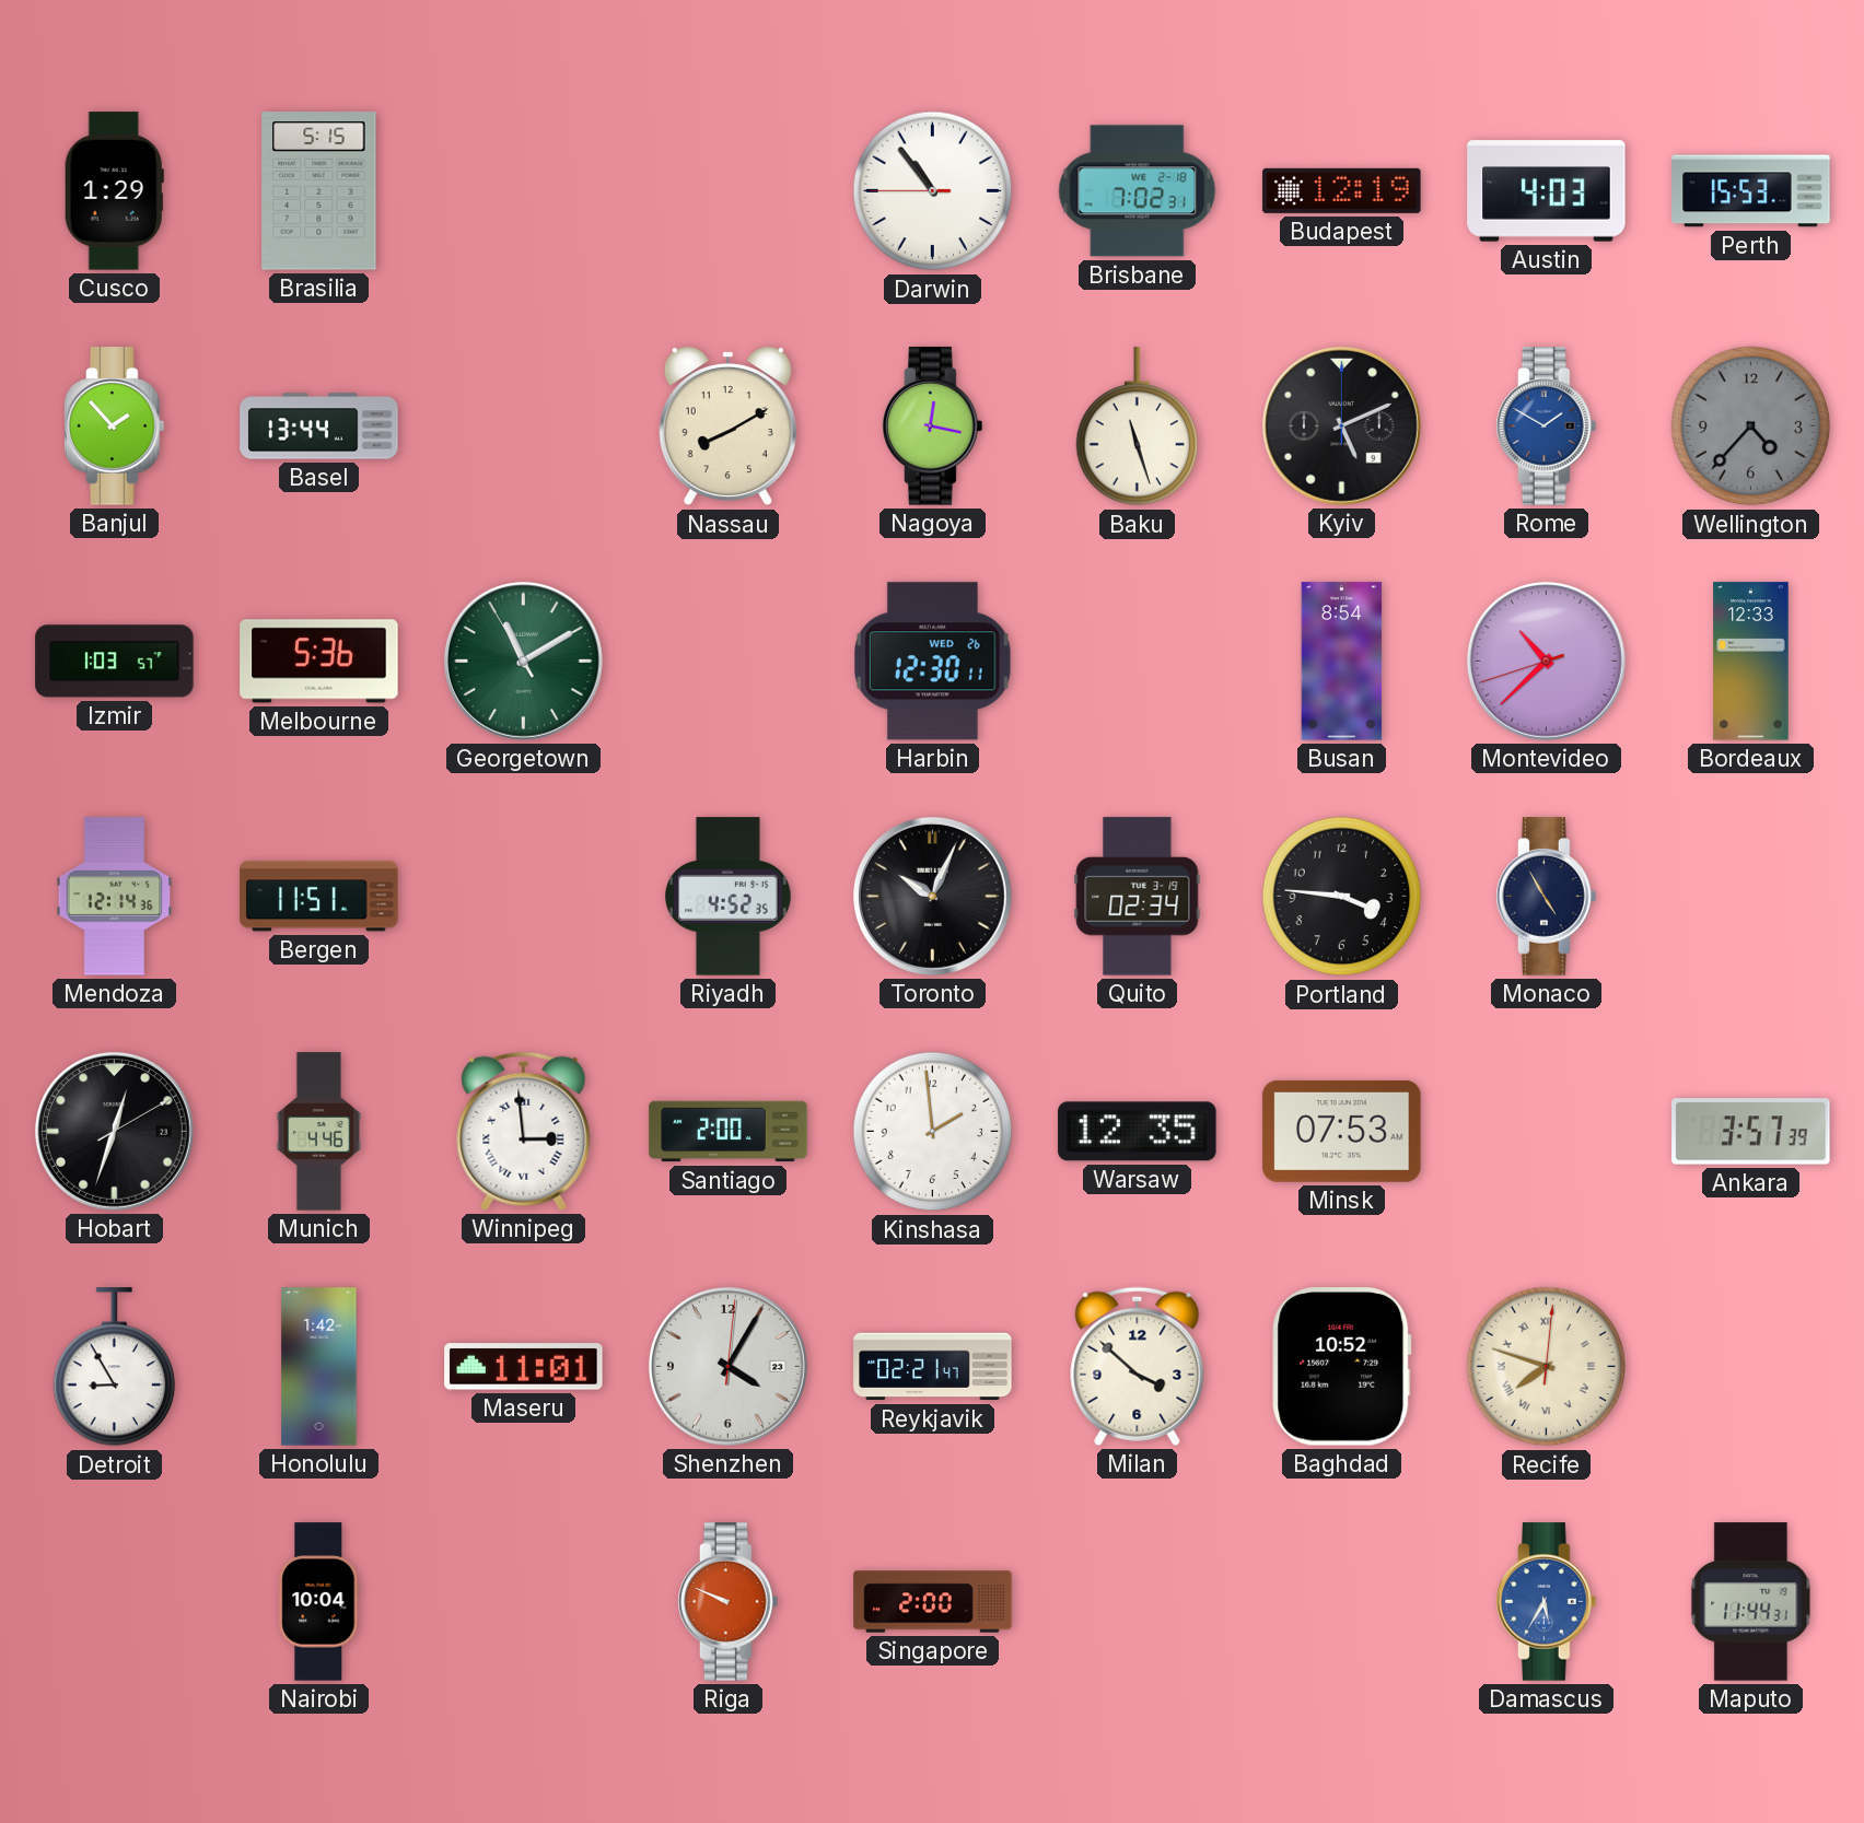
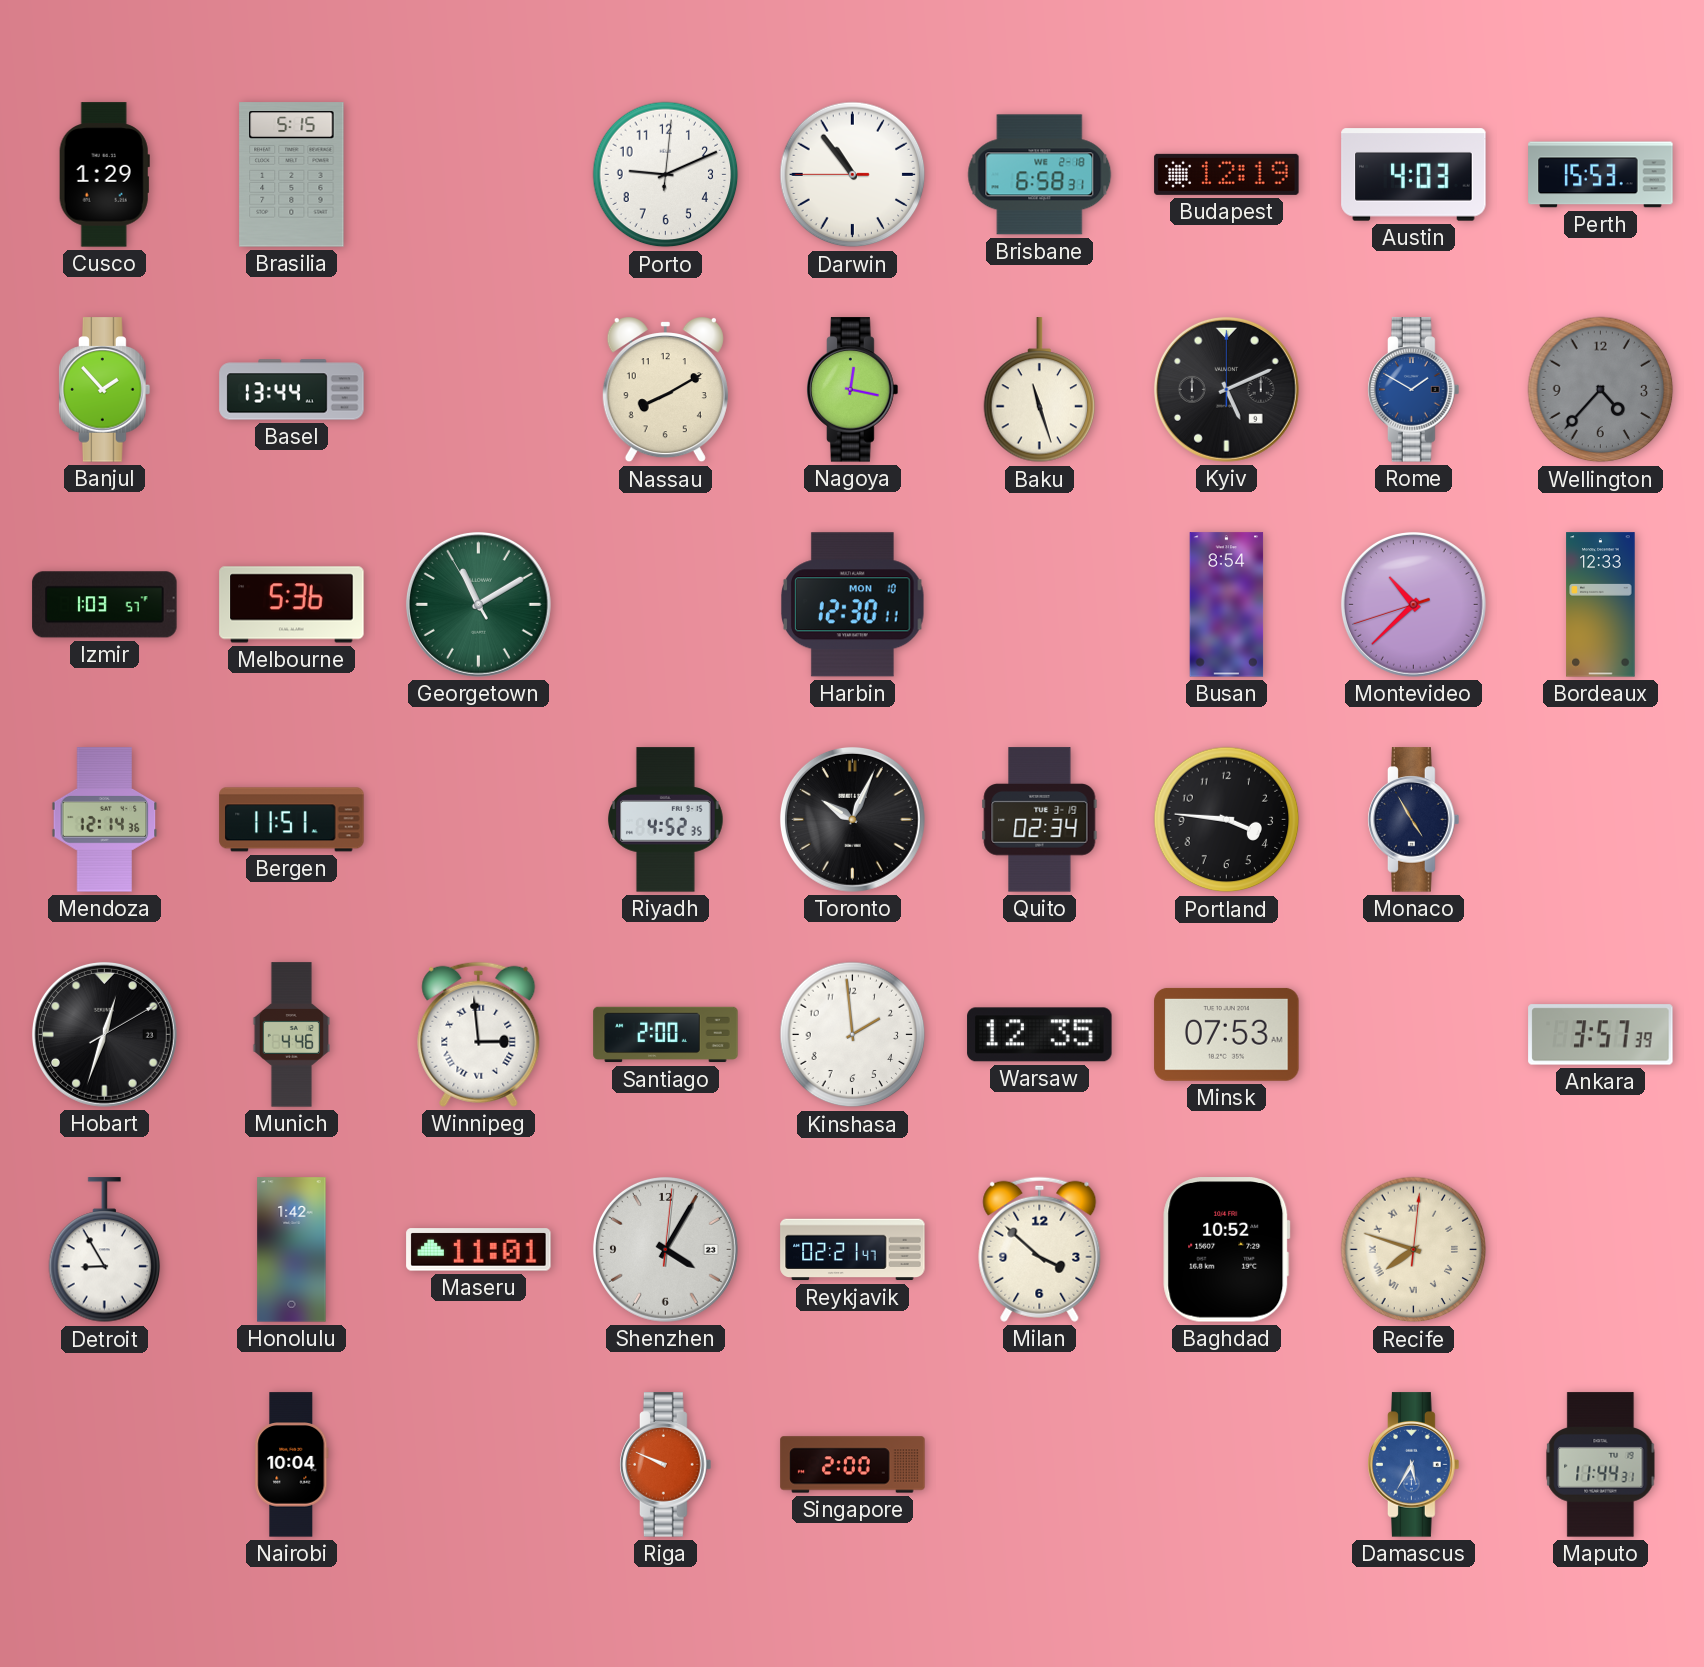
Porto: none -> 9:11 (666, 175)
Brisbane: 7:02 -> 6:58 (1040, 175)
Harbin date: WED 26 -> MON 10 (853, 605)
